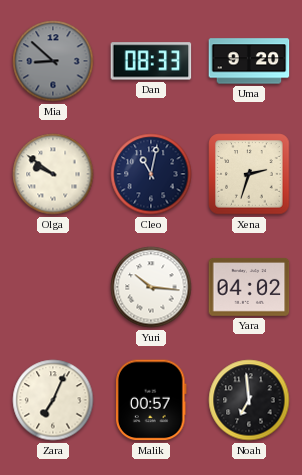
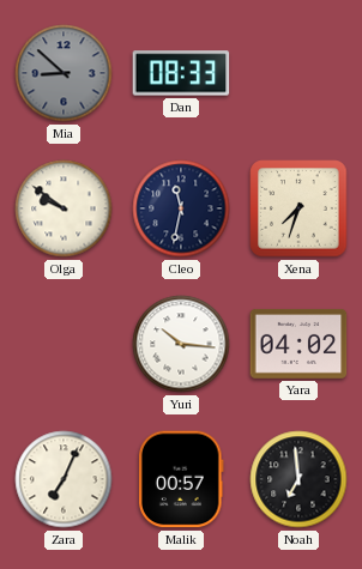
Uma: 9:20 -> none (249, 61)
Cleo: 11:02 -> 11:32 (181, 208)
Xena: 2:33 -> 7:33 (298, 208)
